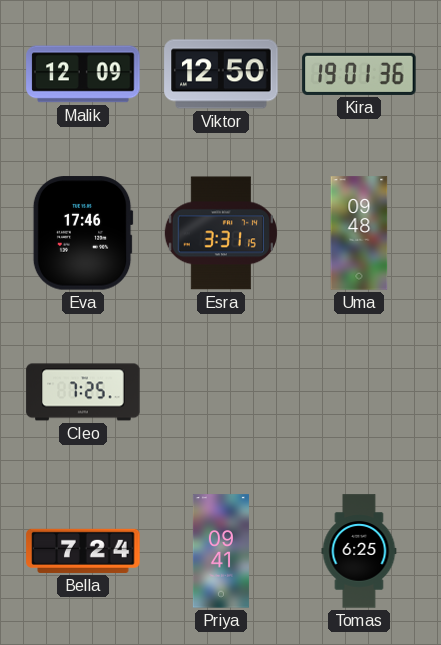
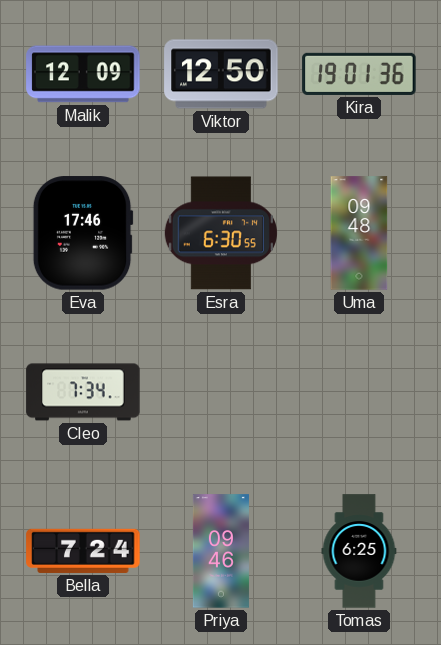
Esra: 3:31 -> 6:30 (221, 233)
Cleo: 7:25 -> 7:34 (83, 392)
Priya: 09:41 -> 09:46 (221, 551)
